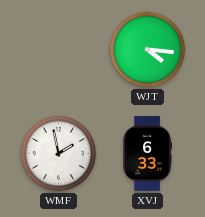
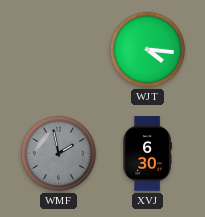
WMF dial: white -> grey (59, 154)
XVJ: 6:33 -> 6:30 (147, 154)
